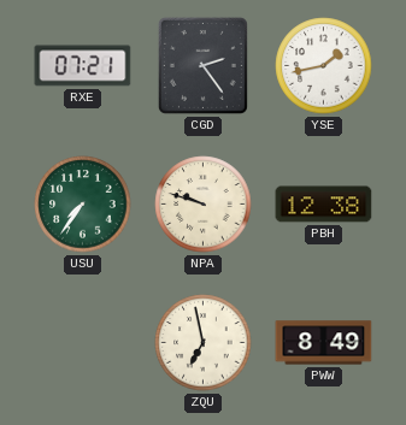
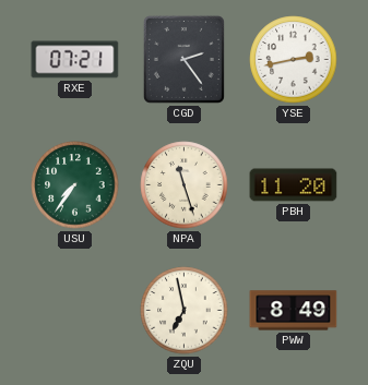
YSE: 1:43 -> 2:43 (294, 60)
NPA: 9:48 -> 11:27 (185, 185)
PBH: 12:38 -> 11:20 (294, 185)
